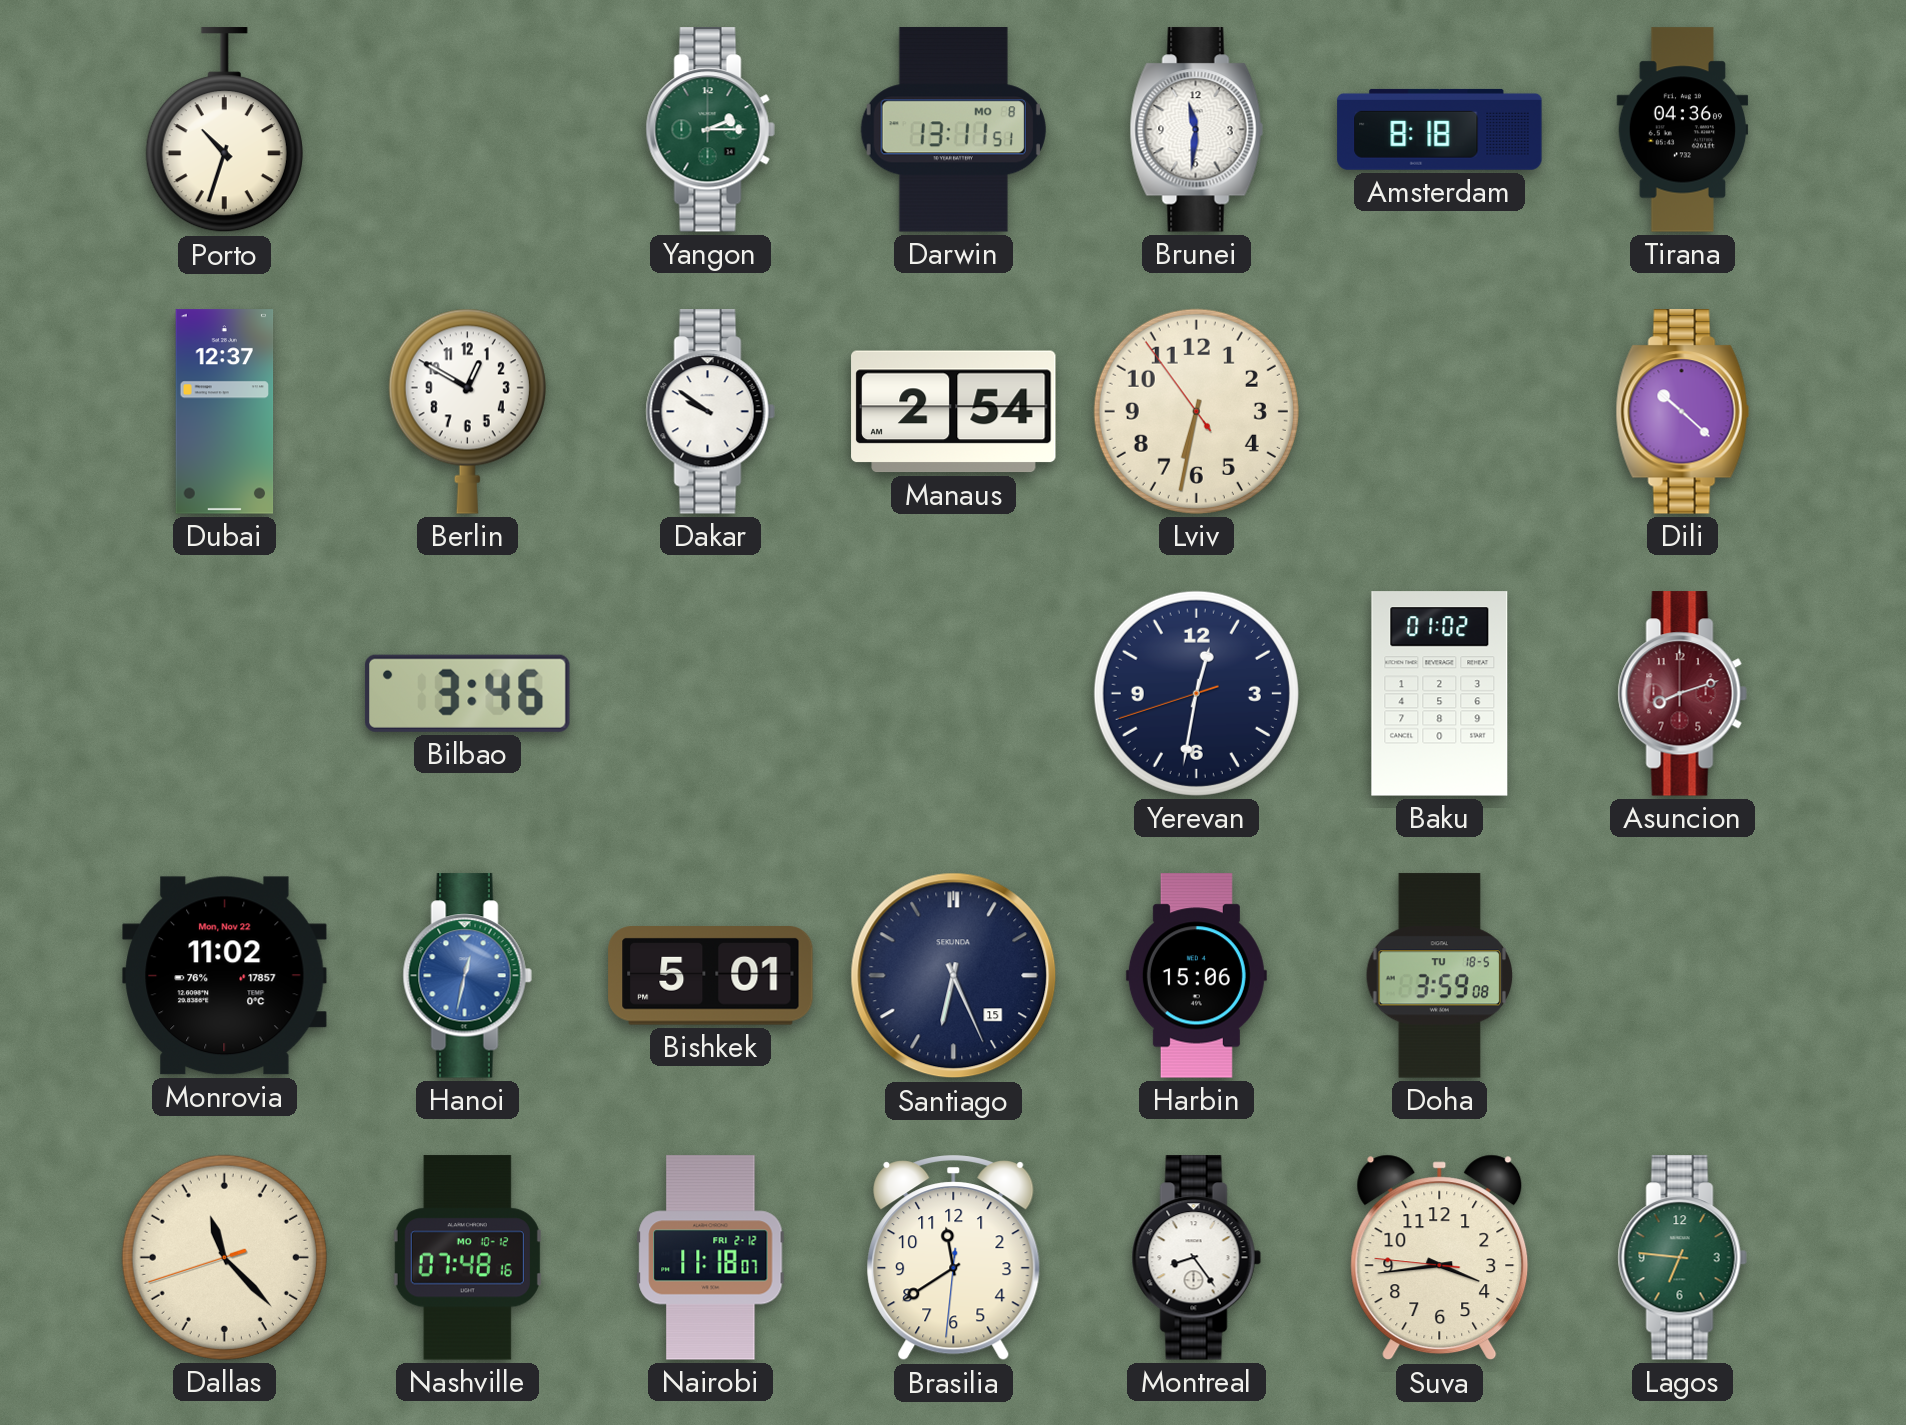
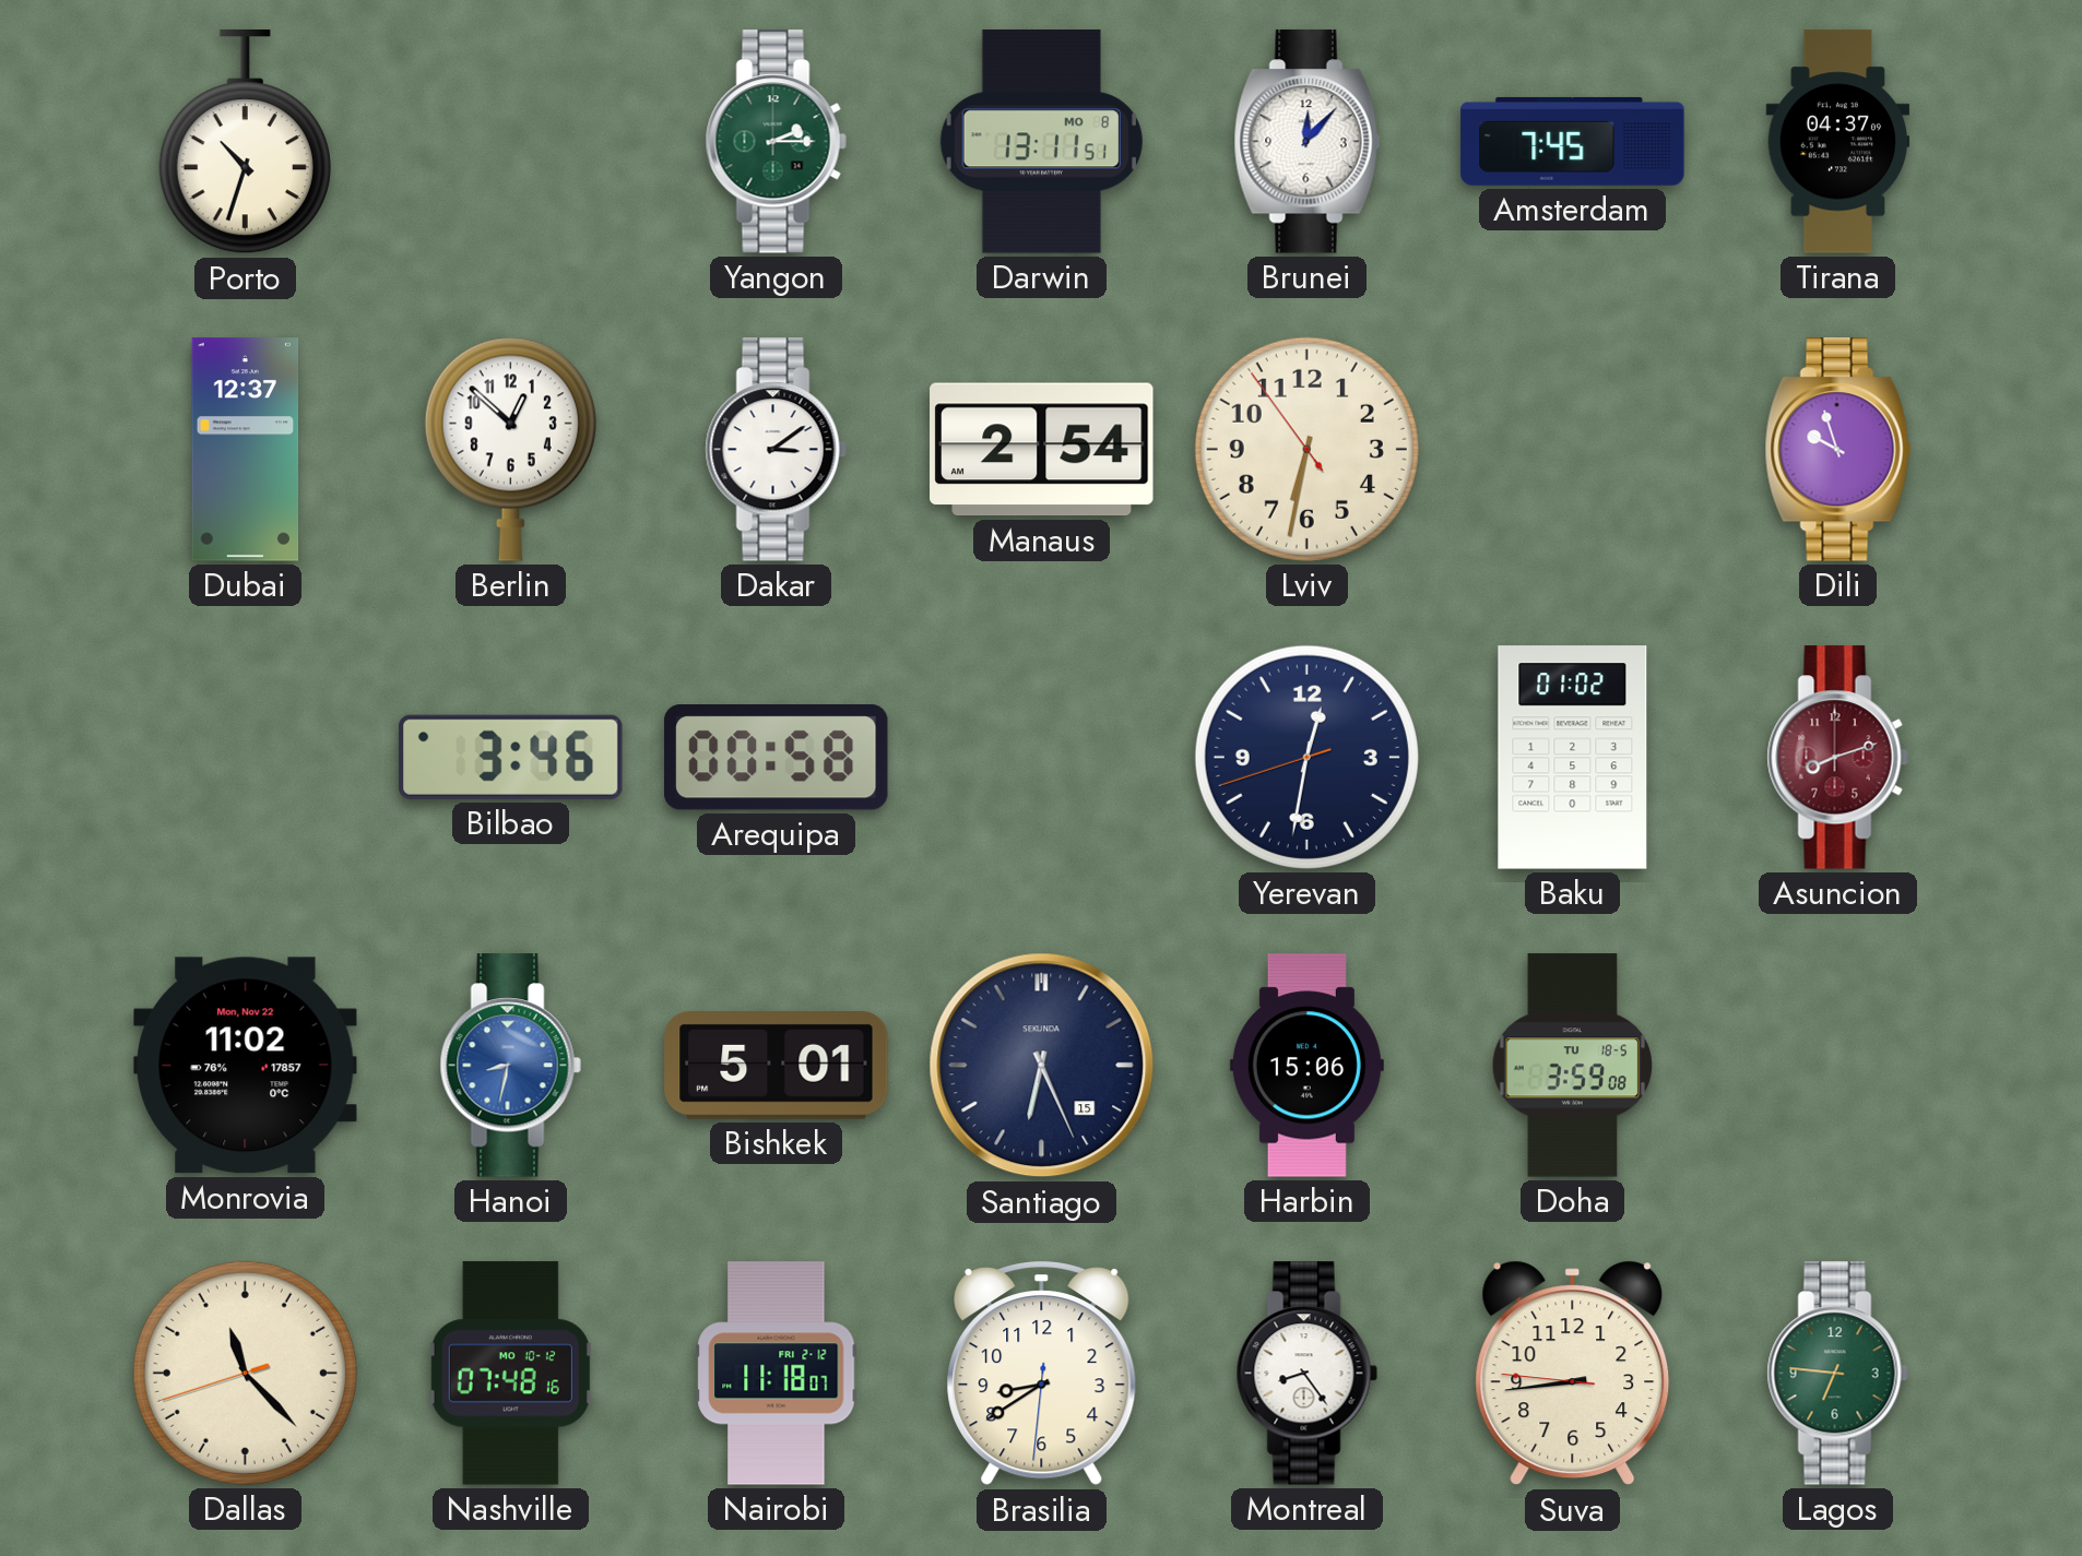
Brunei: 11:31 -> 12:07 (1306, 142)
Amsterdam: 8:18 -> 7:45 (1573, 141)
Tirana: 04:36 -> 04:37 (1838, 142)
Berlin: 12:50 -> 12:52 (510, 449)
Dakar: 9:51 -> 3:09 (776, 450)
Dili: 10:22 -> 9:57 (1837, 450)
Arequipa: none -> 00:58 (776, 758)
Hanoi: 12:32 -> 8:32 (510, 1066)
Brasilia: 11:39 -> 8:39 (1042, 1375)
Suva: 3:43 -> 8:43 (1573, 1374)
